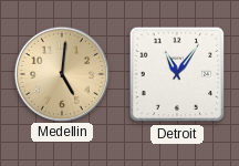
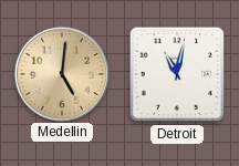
Detroit: 11:06 -> 11:02 (177, 74)
